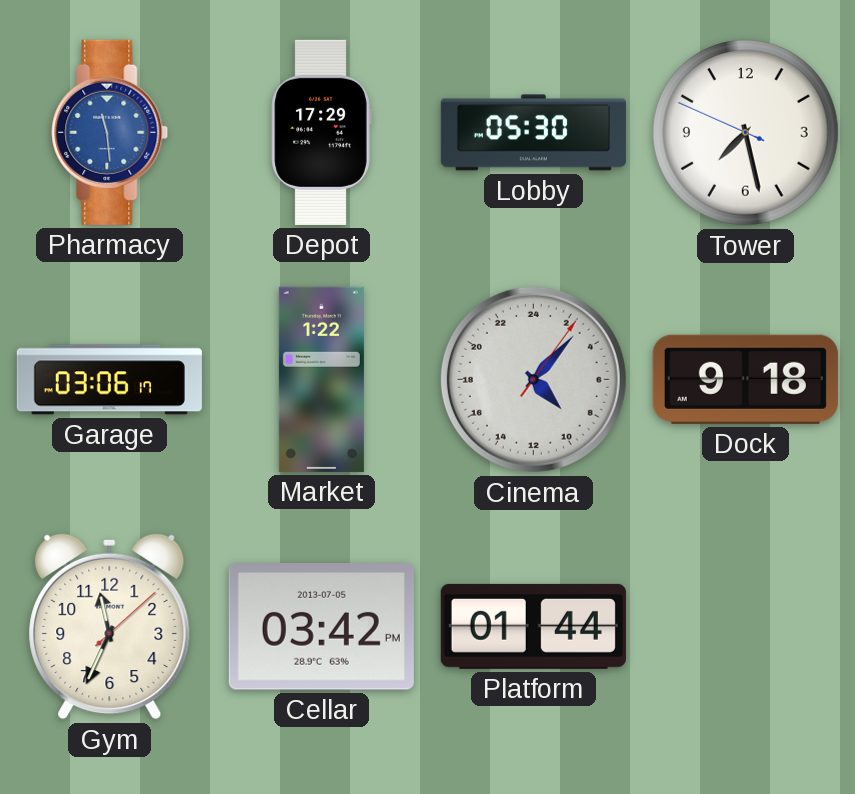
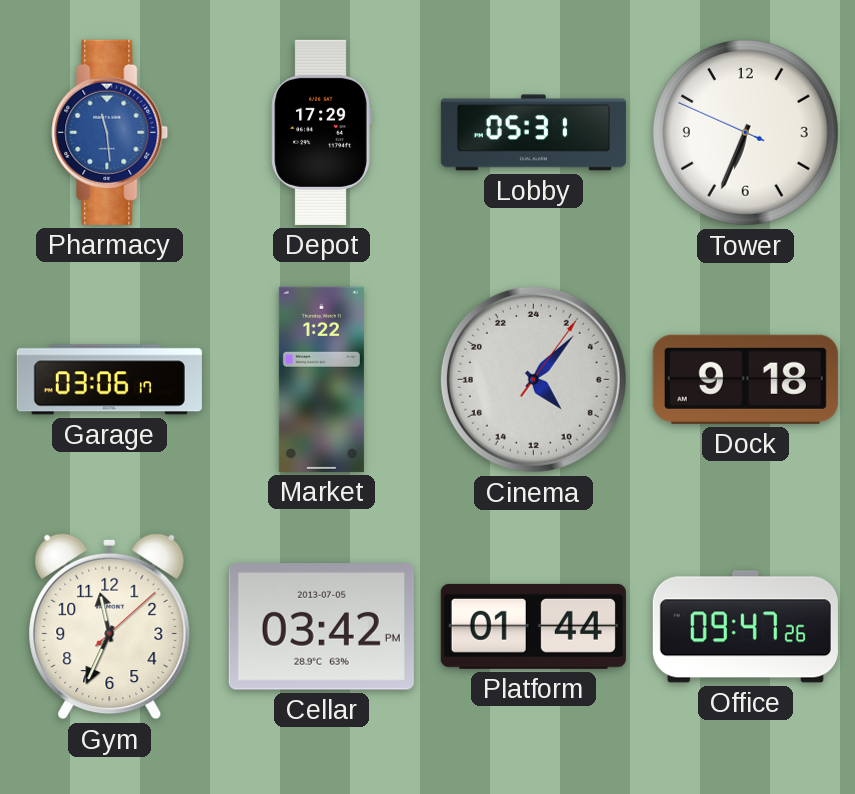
Lobby: 05:30 -> 05:31 (533, 133)
Tower: 7:27 -> 6:33 (745, 132)
Office: none -> 09:47 (745, 627)
